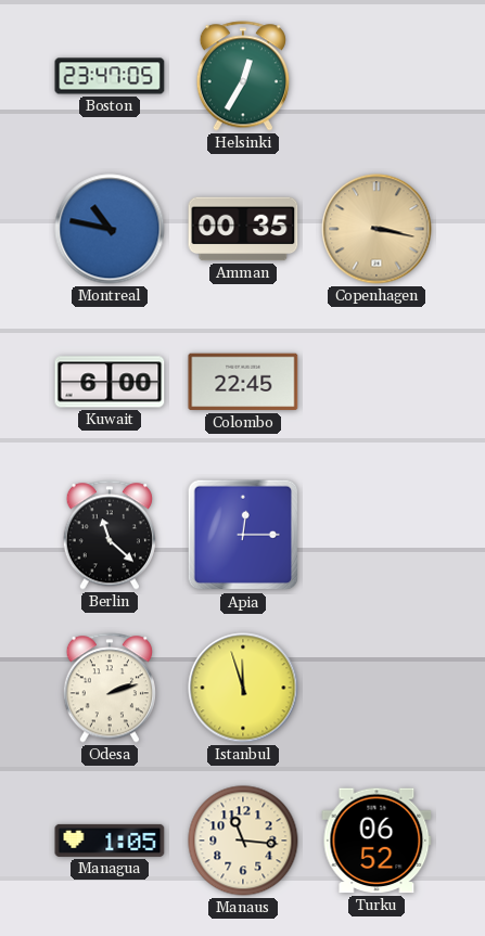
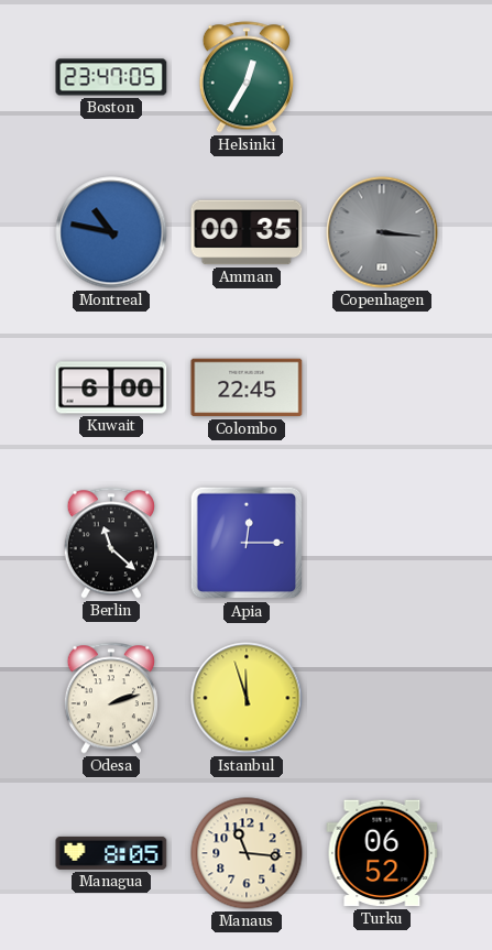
Copenhagen: 3:17 -> 3:16 (382, 232)
Copenhagen dial: champagne -> grey (382, 232)
Managua: 1:05 -> 8:05 (111, 853)
